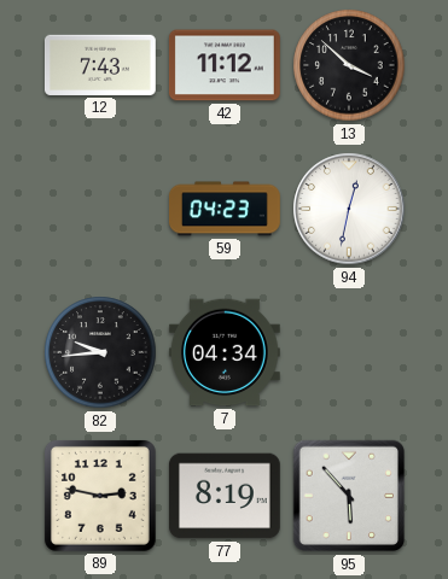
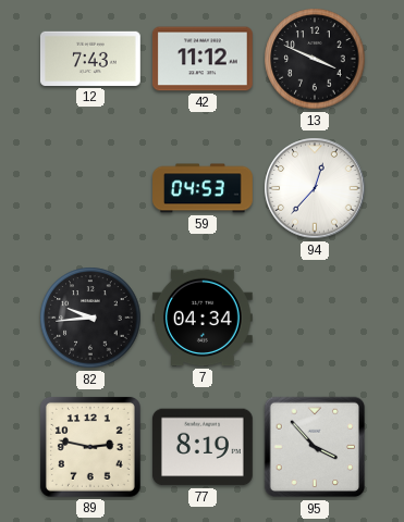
13: 3:52 -> 3:49 (315, 59)
59: 04:23 -> 04:53 (204, 188)
94: 12:32 -> 12:37 (315, 188)
95: 5:53 -> 3:53 (315, 447)
